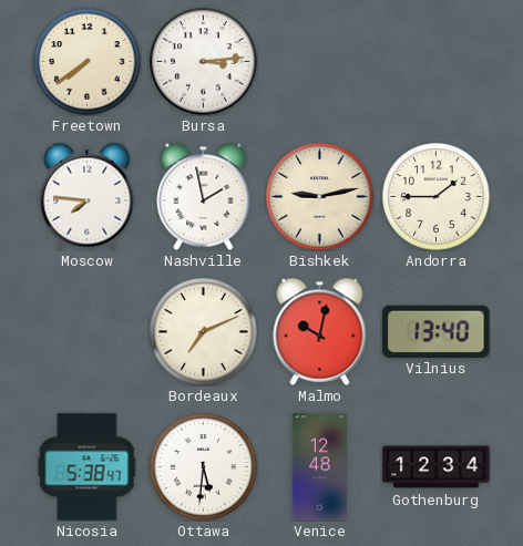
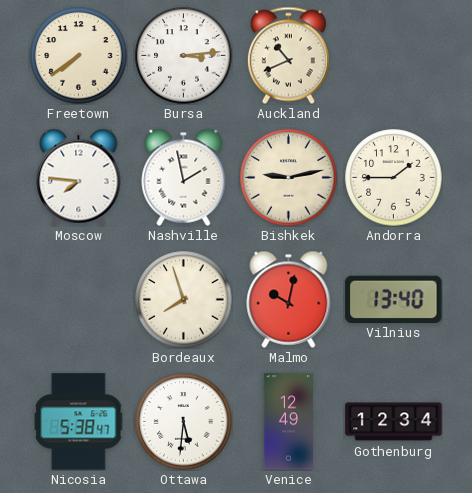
Auckland: none -> 10:41 (288, 55)
Bordeaux: 7:11 -> 7:57 (184, 300)
Venice: 12:48 -> 12:49 (288, 422)
